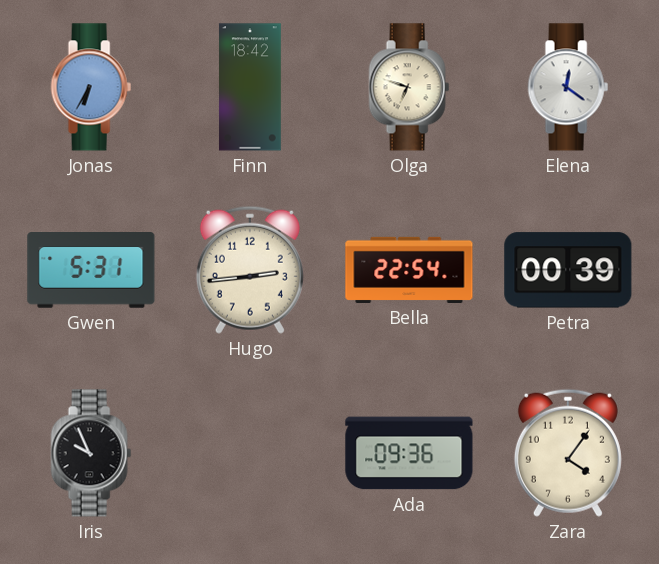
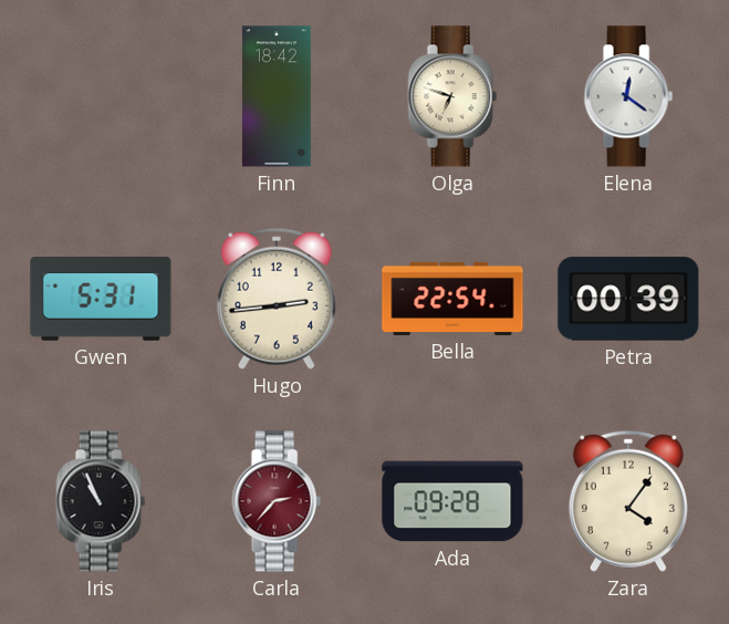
Jonas: 6:35 -> none (91, 87)
Iris: 9:56 -> 10:56 (101, 501)
Carla: none -> 2:37 (277, 501)
Ada: 09:36 -> 09:28 (452, 501)
